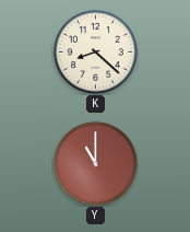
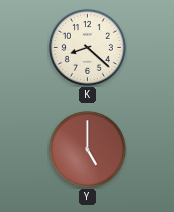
Y: 11:00 -> 5:00 (87, 149)
